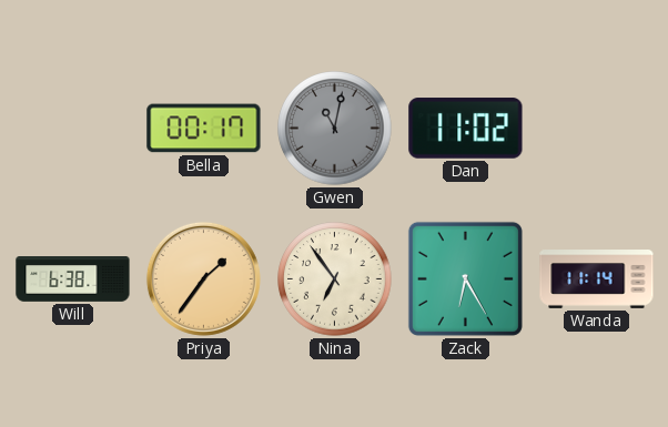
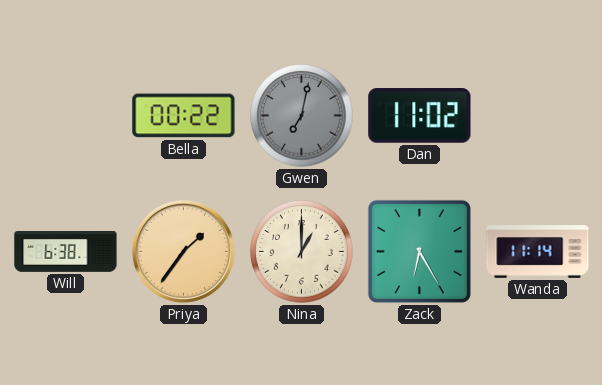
Bella: 00:17 -> 00:22 (184, 116)
Gwen: 11:02 -> 7:02 (302, 116)
Nina: 6:54 -> 1:00 (302, 252)
